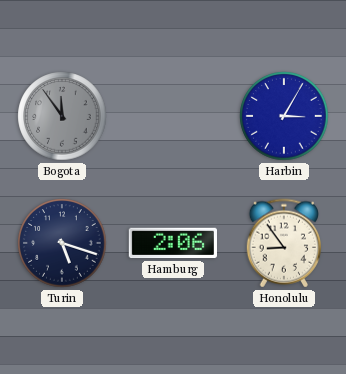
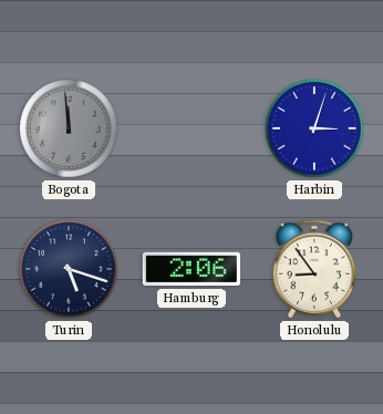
Bogota: 11:54 -> 11:59 (69, 128)
Harbin: 3:05 -> 3:03 (314, 128)
